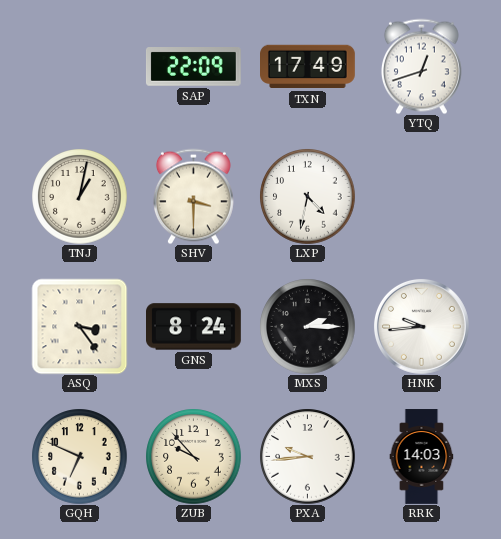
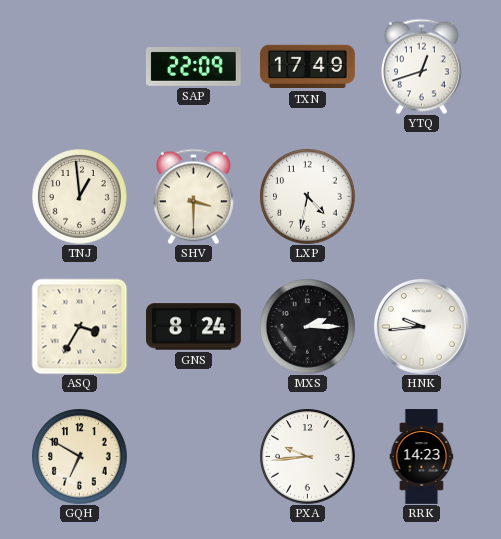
TNJ: 1:02 -> 12:59 (79, 196)
ASQ: 3:24 -> 3:35 (79, 326)
GQH: 6:49 -> 6:50 (79, 456)
ZUB: 9:53 -> none (193, 456)
RRK: 14:03 -> 14:23 (422, 457)
